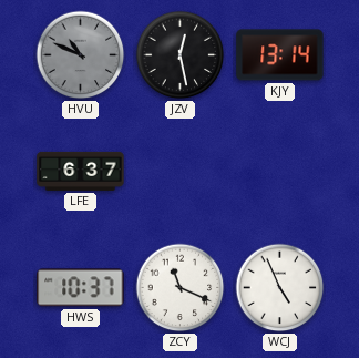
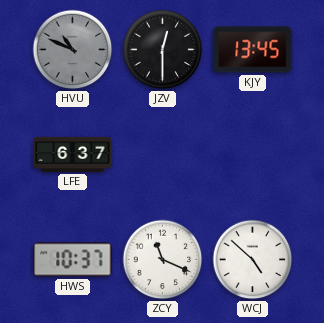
JZV: 12:28 -> 12:30 (163, 50)
KJY: 13:14 -> 13:45 (253, 50)
WCJ: 4:56 -> 4:52 (253, 260)
